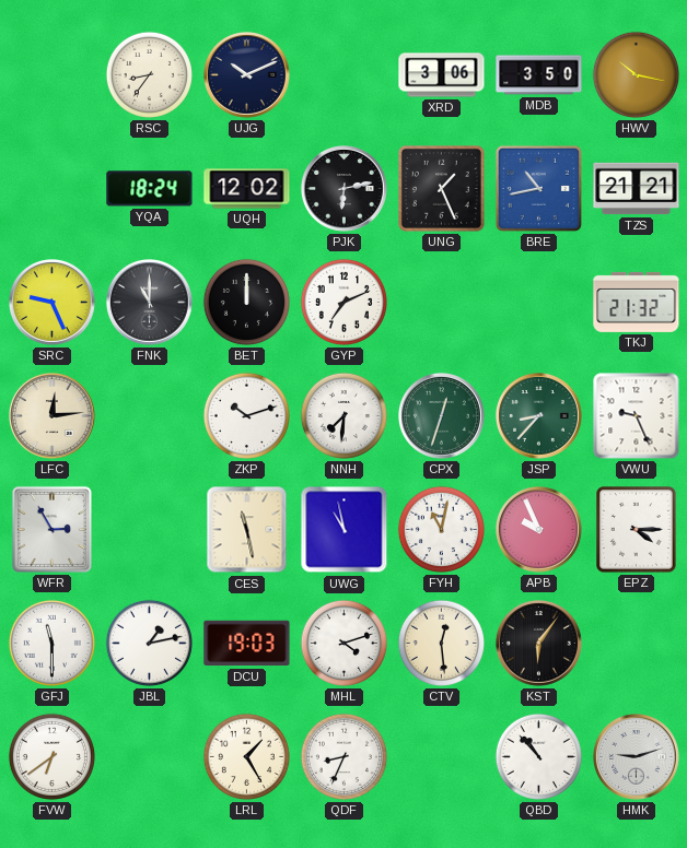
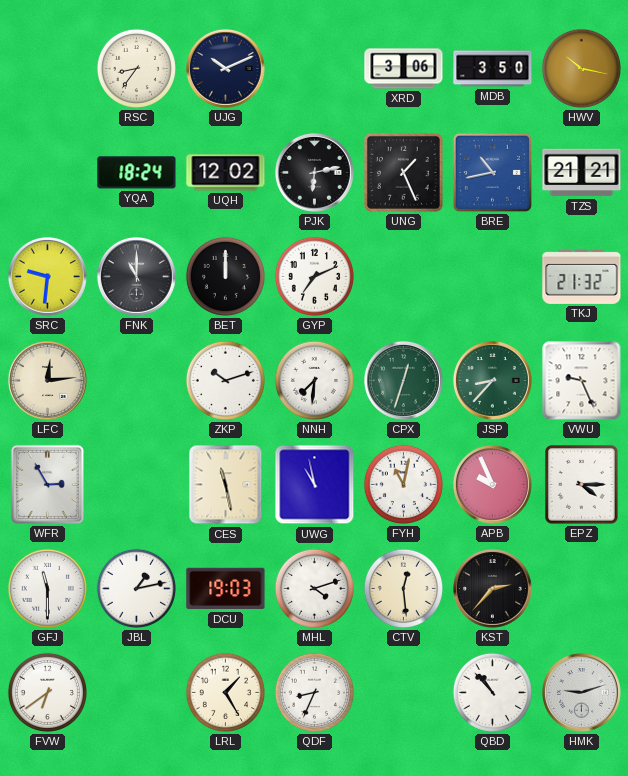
SRC: 9:26 -> 9:31 (48, 277)
KST: 6:06 -> 2:37 (493, 589)
